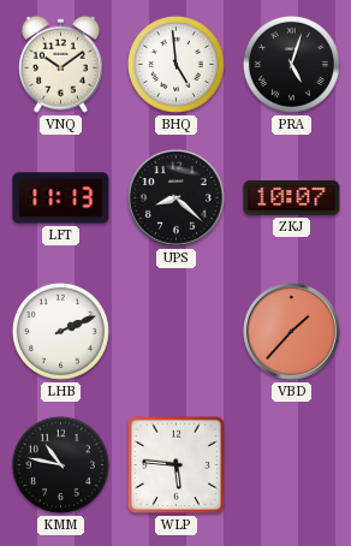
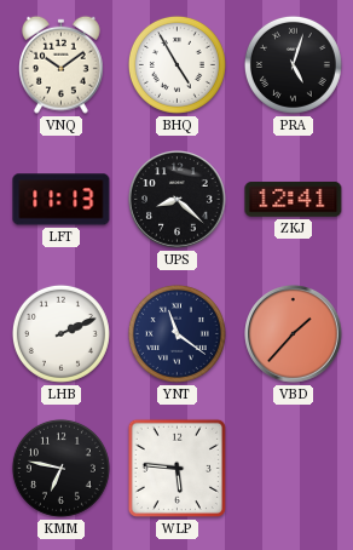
BHQ: 4:59 -> 4:55 (176, 64)
ZKJ: 10:07 -> 12:41 (294, 200)
YNT: none -> 11:21 (176, 333)
KMM: 10:47 -> 6:47 (60, 468)
